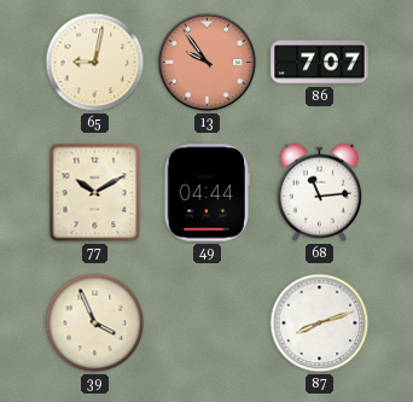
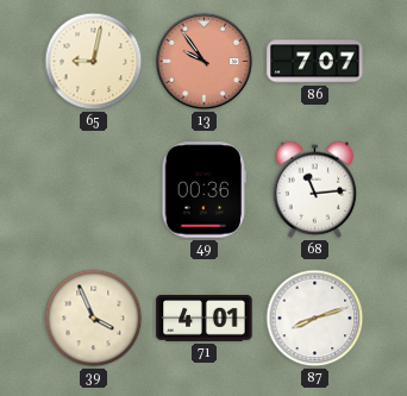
77: 10:10 -> none (95, 193)
49: 04:44 -> 00:36 (203, 190)
71: none -> 4:01 (205, 319)
